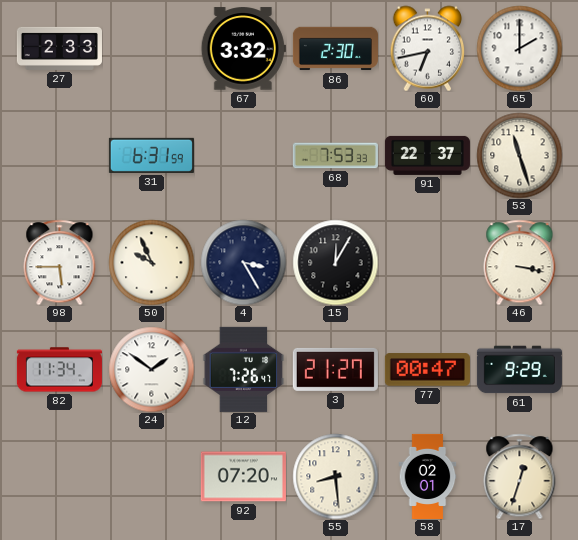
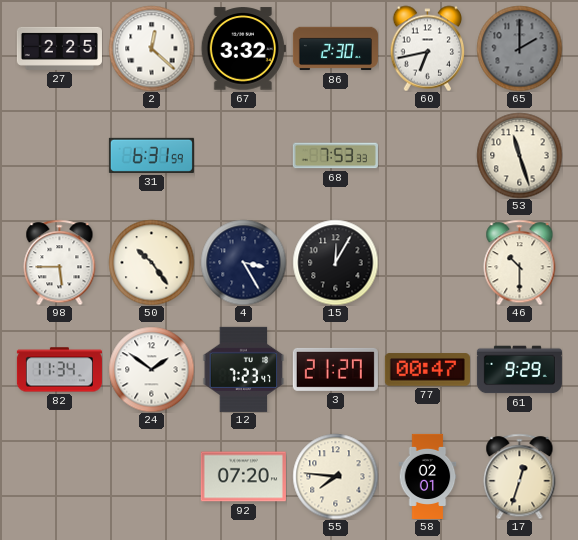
27: 2:33 -> 2:25 (59, 48)
2: none -> 12:22 (151, 48)
65 dial: white -> grey (519, 48)
91: 22:37 -> none (427, 155)
50: 9:56 -> 10:24 (151, 262)
46: 3:17 -> 10:30 (520, 262)
12: 7:26 -> 7:23 (244, 369)
55: 8:29 -> 7:46 (335, 476)
